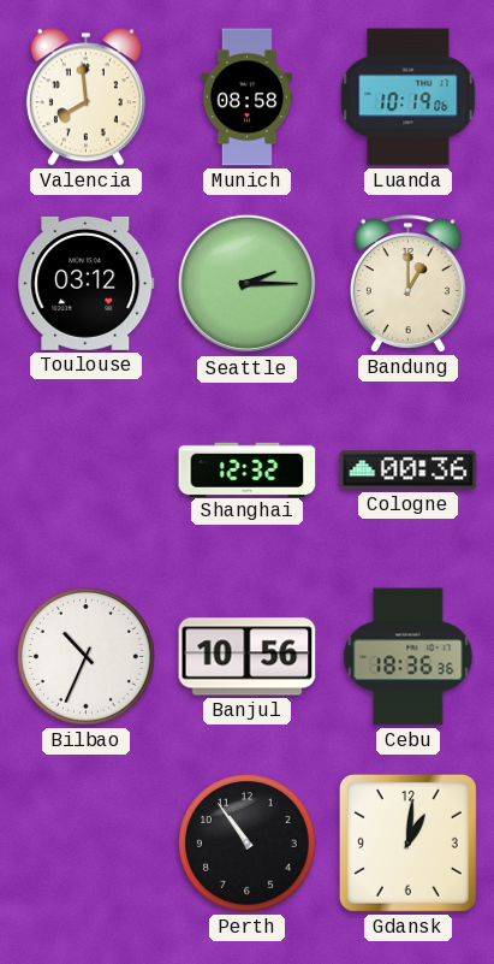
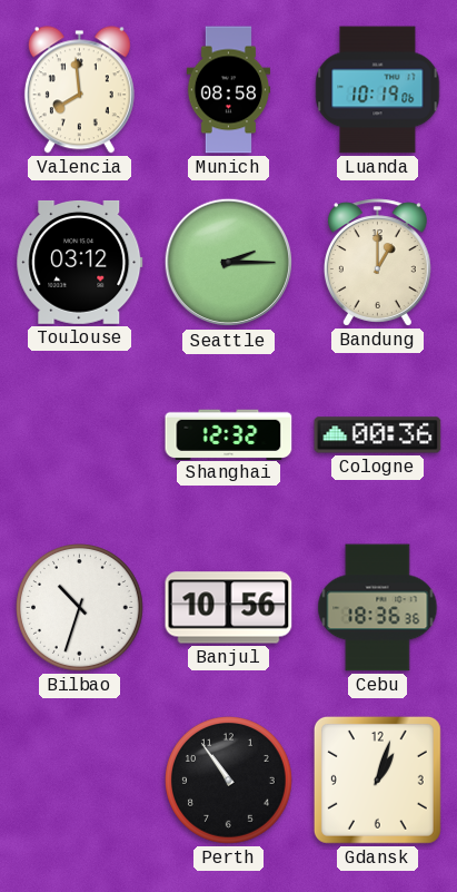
Bilbao: 10:34 -> 10:33 (80, 608)
Gdansk: 1:01 -> 1:03 (377, 780)
